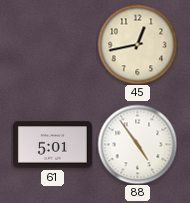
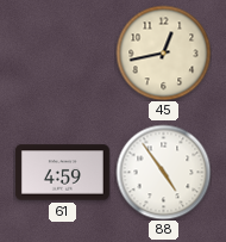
61: 5:01 -> 4:59 (62, 173)
